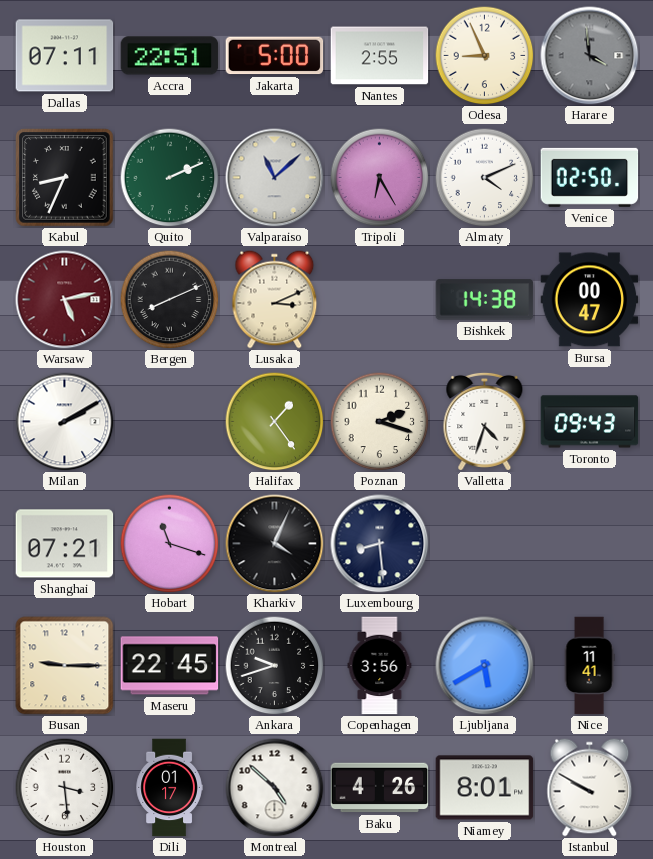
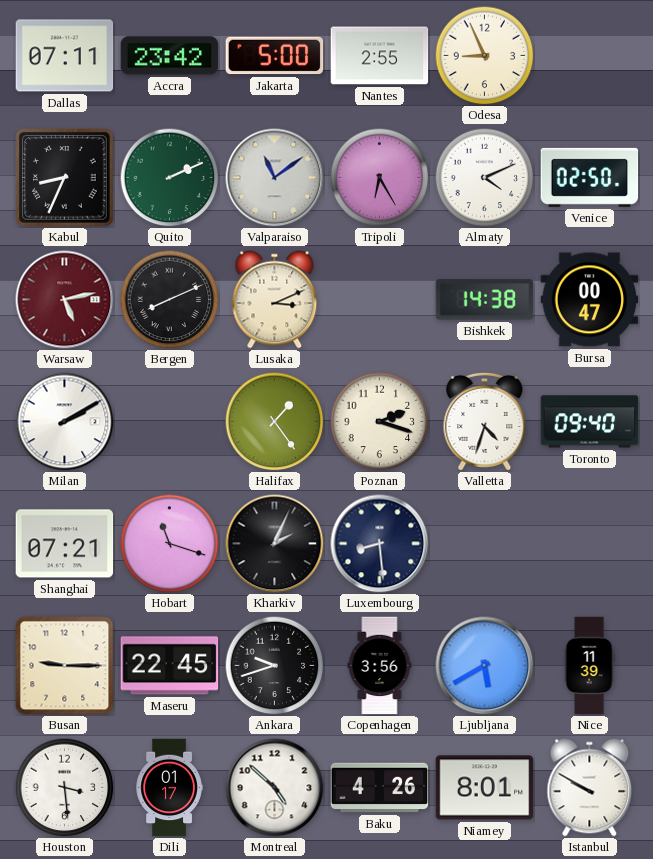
Accra: 22:51 -> 23:42 (170, 56)
Harare: 3:59 -> none (590, 56)
Valparaiso: 11:08 -> 11:09 (275, 178)
Toronto: 09:43 -> 09:40 (590, 422)
Kharkiv: 4:04 -> 2:04 (275, 544)
Nice: 11:41 -> 11:39 (589, 666)
